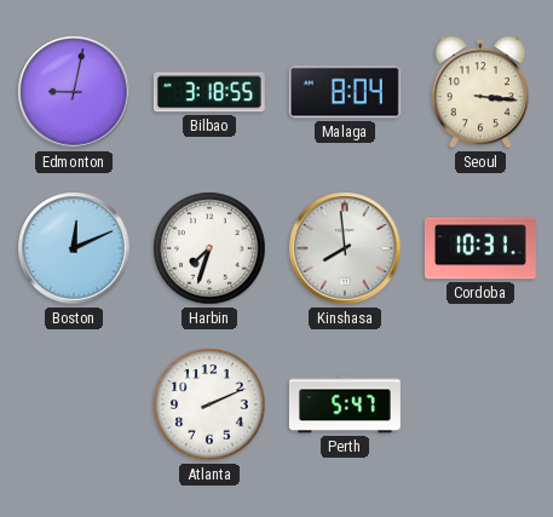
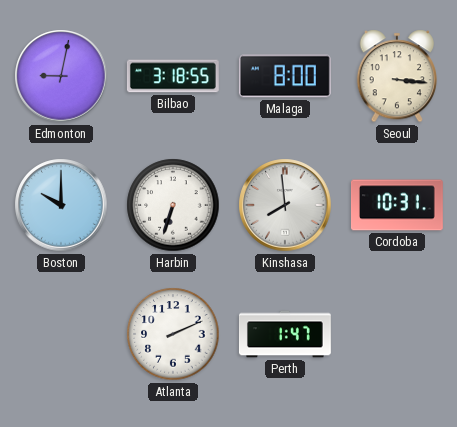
Malaga: 8:04 -> 8:00 (285, 76)
Boston: 12:11 -> 10:00 (61, 205)
Harbin: 7:33 -> 6:33 (173, 205)
Perth: 5:47 -> 1:47 (285, 334)
